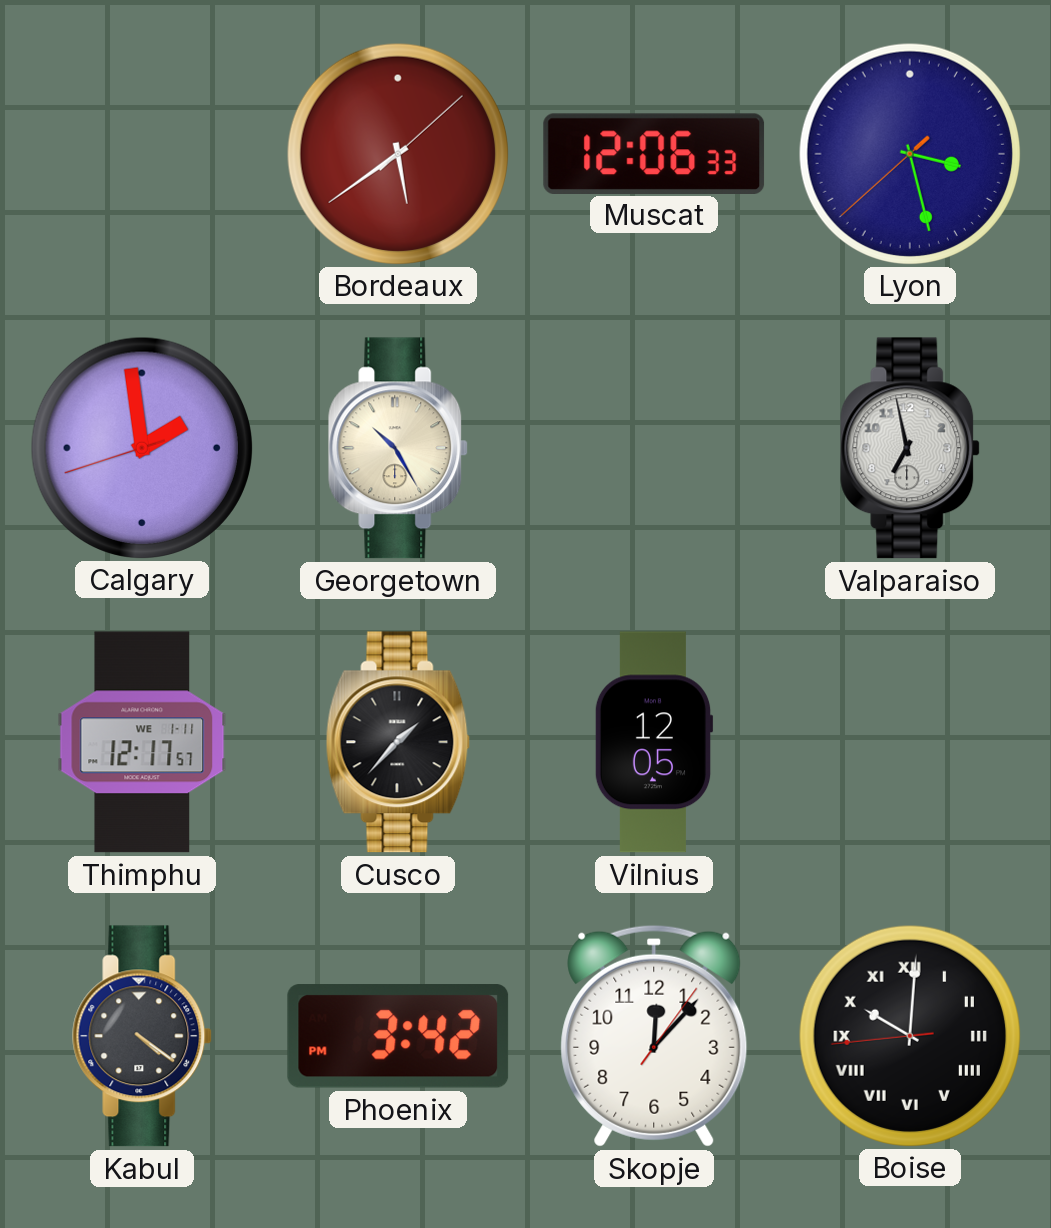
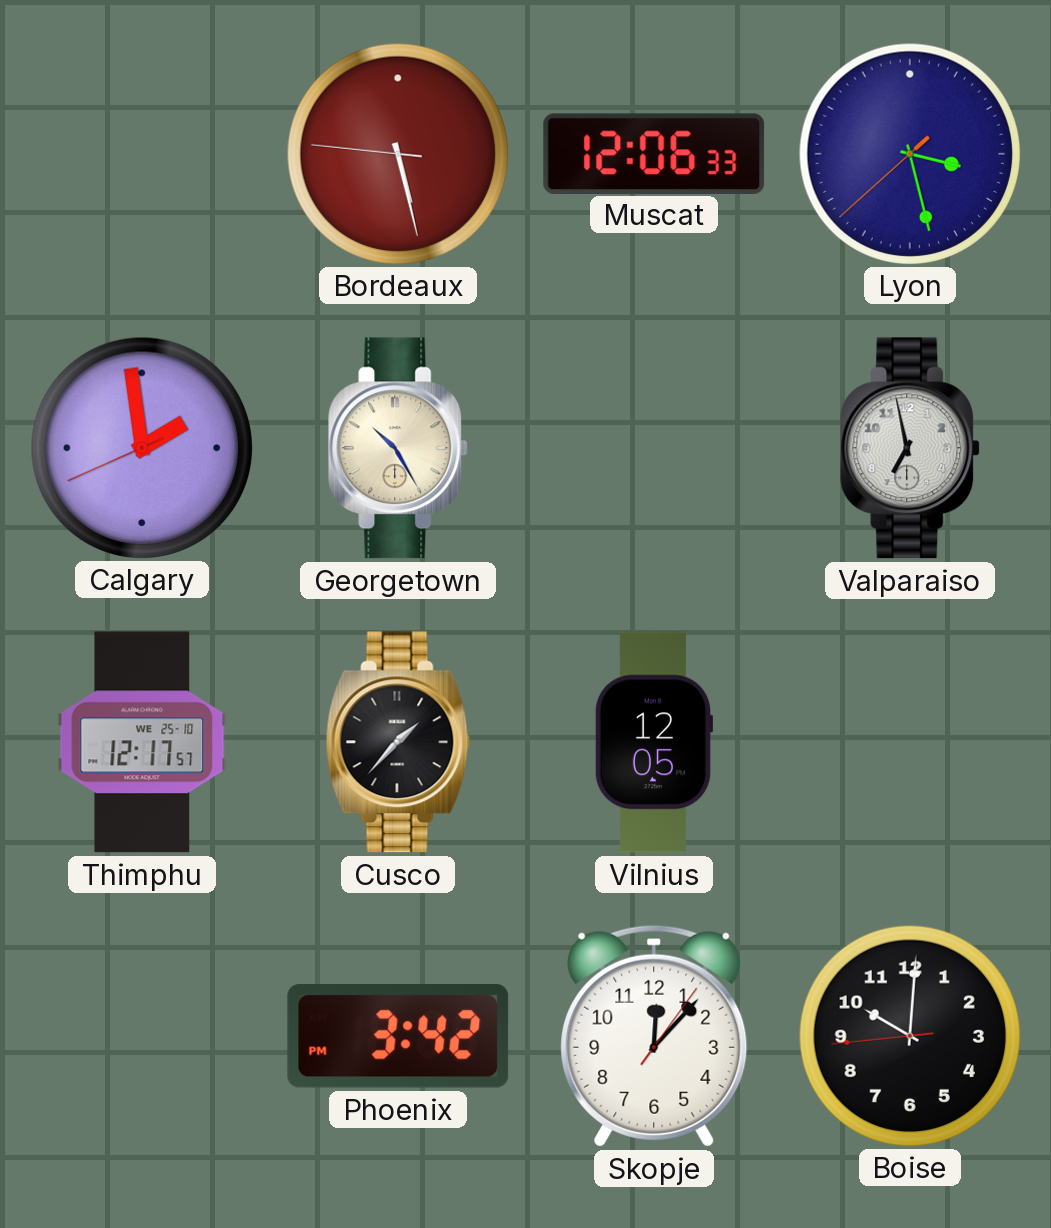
Bordeaux: 5:39 -> 5:27 (397, 153)
Calgary: 1:58:42 -> 1:58:41 (141, 447)
Thimphu date: WE 1-11 -> WE 25-10 (142, 742)
Kabul: 4:21 -> none (143, 1036)
Boise numerals: Roman -> Arabic (909, 1035)
